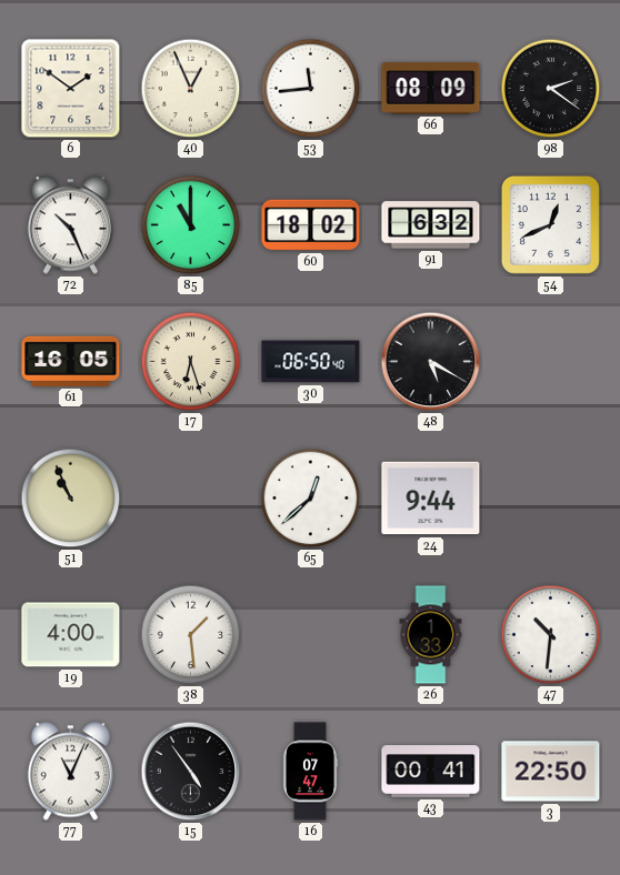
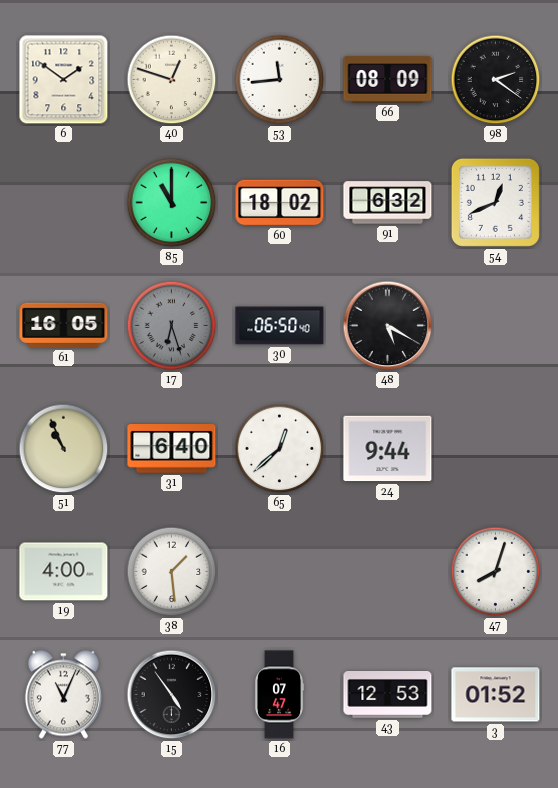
40: 12:56 -> 12:48 (172, 80)
72: 10:26 -> none (70, 225)
17 dial: cream -> grey (172, 326)
31: none -> 6:40 (172, 449)
26: 1:33 -> none (431, 635)
47: 10:31 -> 8:03 (496, 572)
43: 00:41 -> 12:53 (388, 695)
3: 22:50 -> 01:52 (496, 695)
